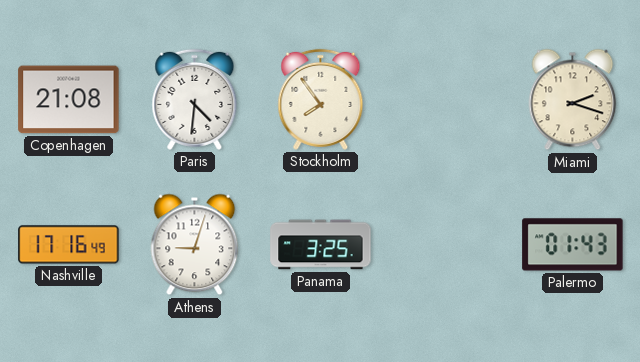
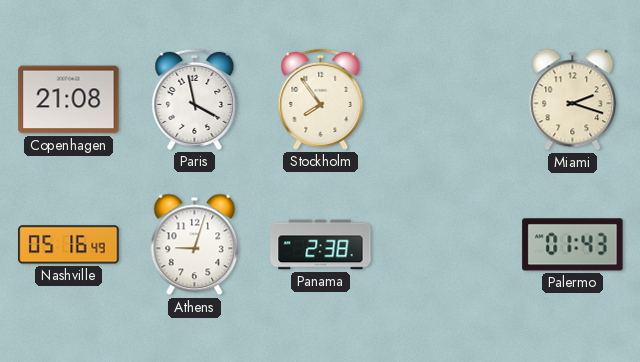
Paris: 4:31 -> 3:58 (195, 99)
Nashville: 17:16 -> 05:16 (69, 245)
Panama: 3:25 -> 2:38 (321, 245)
